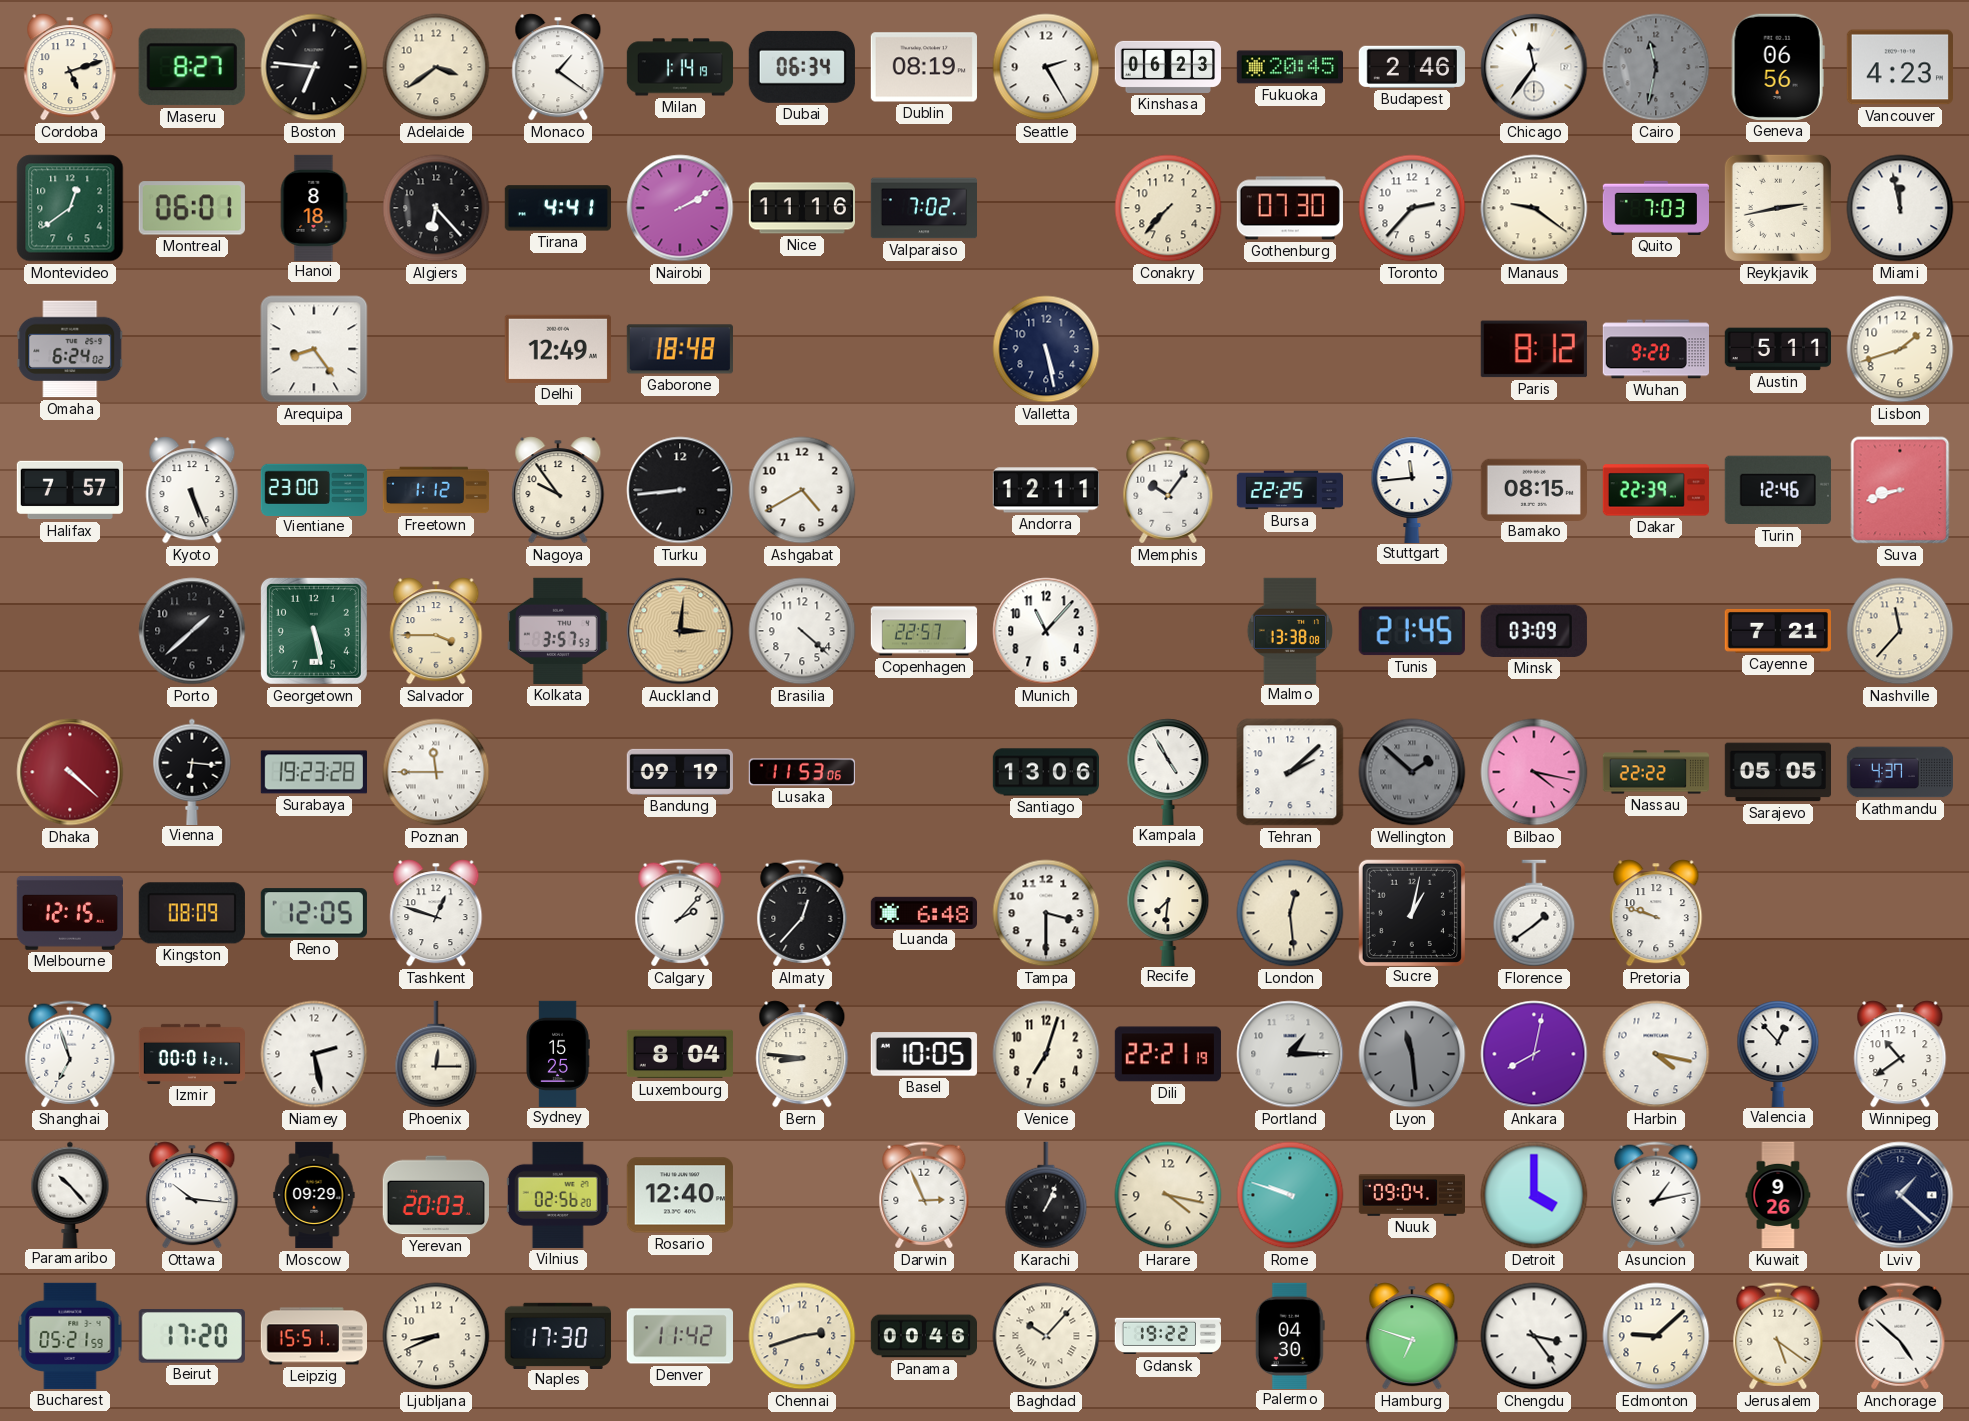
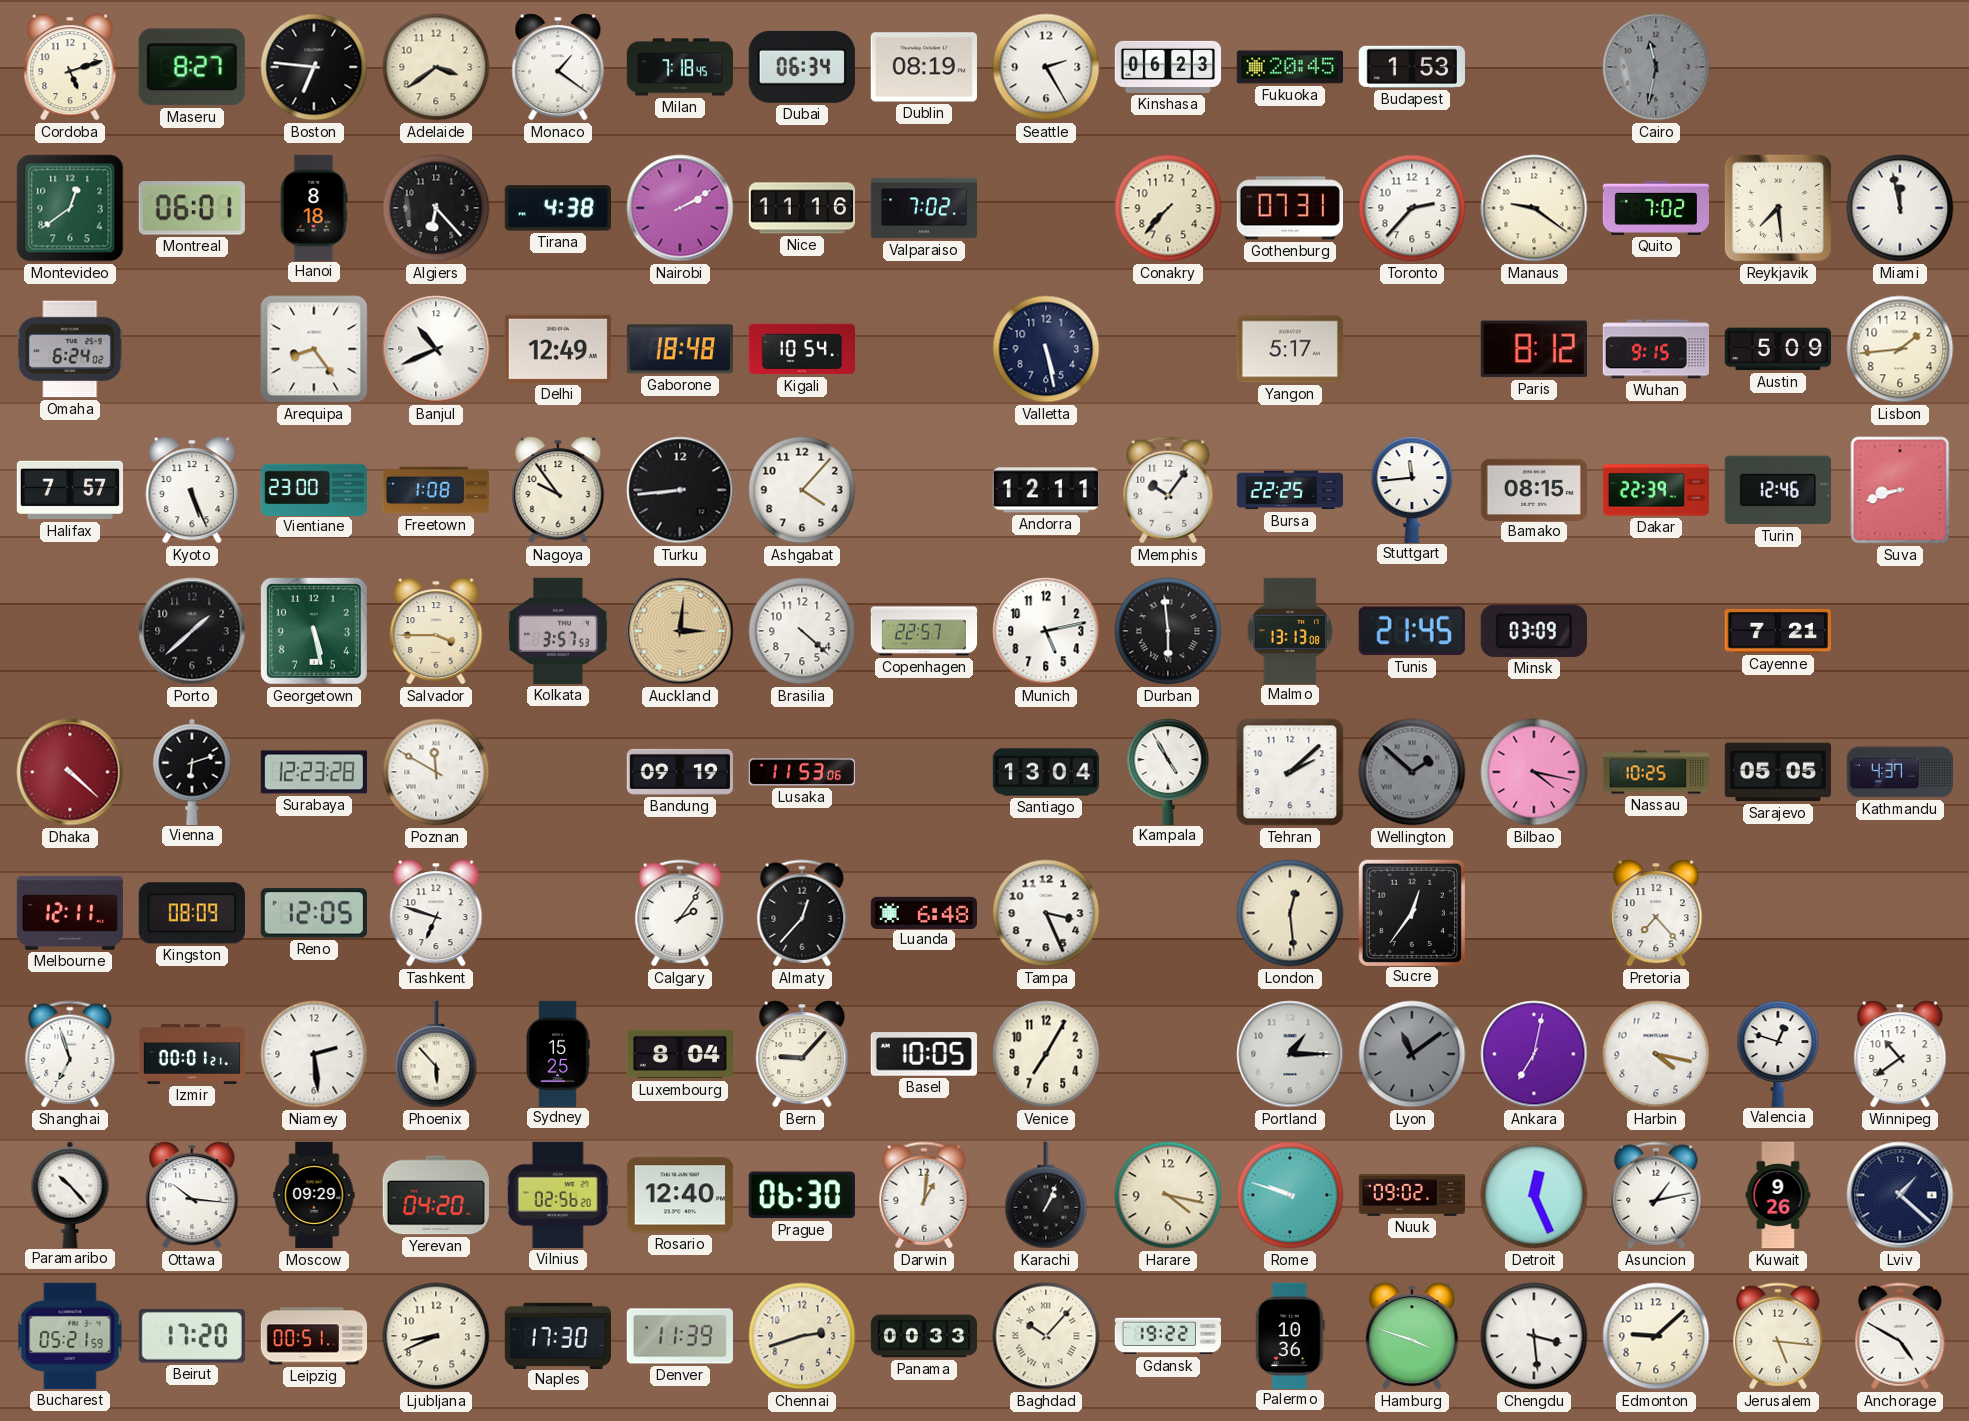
Milan: 1:14 -> 7:18 (680, 67)
Budapest: 2:46 -> 1:53 (1412, 67)
Chicago: 11:36 -> none (1534, 67)
Geneva: 06:56 -> none (1778, 67)
Vancouver: 4:23 -> none (1900, 67)
Tirana: 4:41 -> 4:38 (558, 208)
Gothenburg: 07:30 -> 07:31 (1290, 208)
Quito: 7:03 -> 7:02 (1655, 208)
Reykjavik: 2:43 -> 7:29 (1778, 208)
Banjul: none -> 10:41 (436, 349)
Kigali: none -> 10:54 (801, 349)
Yangon: none -> 5:17 (1290, 349)
Wuhan: 9:20 -> 9:15 (1655, 349)
Austin: 5:11 -> 5:09 (1777, 349)
Lisbon: 1:42 -> 1:44 (1900, 349)
Freetown: 1:12 -> 1:08 (436, 490)
Ashgabat: 4:40 -> 4:07 (802, 490)
Munich: 11:07 -> 5:13 (1046, 631)
Durban: none -> 5:59 (1168, 631)
Malmo: 13:38 -> 13:13 (1289, 630)
Nashville: 11:37 -> none (1900, 631)
Vienna: 6:16 -> 6:12 (192, 771)
Surabaya: 19:23 -> 12:23 (313, 772)
Poznan: 11:45 -> 11:50 (436, 772)
Santiago: 13:06 -> 13:04 (1045, 772)
Nassau: 22:22 -> 10:25 (1655, 772)
Melbourne: 12:15 -> 12:11 (70, 913)
Tashkent: 12:48 -> 6:48 (436, 913)
Calgary: 2:07 -> 2:06 (680, 913)
Tampa: 3:30 -> 3:26 (1046, 913)
Recife: 7:31 -> none (1168, 912)
Sucre: 1:02 -> 12:36 (1411, 912)
Florence: 1:39 -> none (1534, 913)
Pretoria: 9:48 -> 7:23 (1656, 913)
Niamey: 2:28 -> 2:29 (314, 1054)
Phoenix: 12:15 -> 5:53 (436, 1054)
Bern: 8:46 -> 9:07 (802, 1054)
Venice: 7:03 -> 7:05 (1046, 1054)
Dili: 22:21 -> none (1168, 1054)
Lyon: 11:29 -> 11:09 (1412, 1054)
Ankara: 8:02 -> 7:02 (1534, 1054)
Valencia: 12:53 -> 12:48 (1778, 1053)
Yerevan: 20:03 -> 04:20 (436, 1195)
Prague: none -> 06:30 (802, 1195)
Darwin: 2:56 -> 1:01 (924, 1195)
Nuuk: 09:04 -> 09:02 (1411, 1196)
Detroit: 4:00 -> 12:26 (1534, 1195)
Leipzig: 15:51 -> 00:51 (313, 1336)
Denver: 11:42 -> 11:39 (679, 1336)
Panama: 00:46 -> 00:33 (923, 1336)
Palermo: 04:30 -> 10:36 (1290, 1335)
Hamburg: 6:48 -> 3:48 (1412, 1336)
Chengdu: 3:24 -> 3:29 (1534, 1336)
Jerusalem: 5:21 -> 5:16 (1778, 1336)
Anchorage: 4:52 -> 4:50 (1900, 1336)
